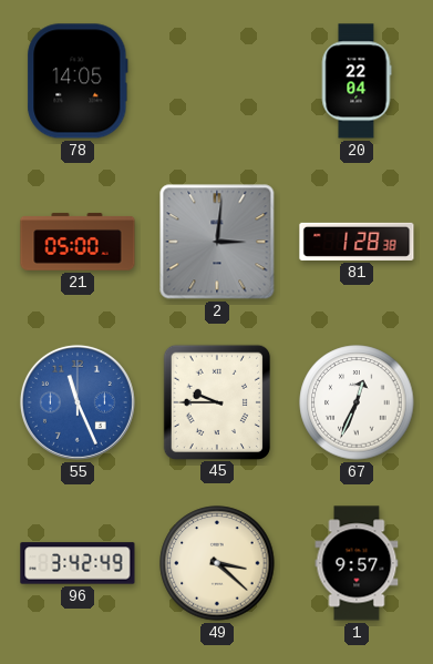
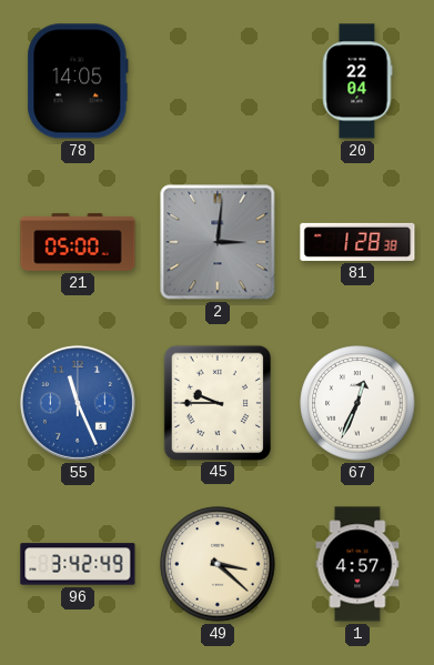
1: 9:57 -> 4:57 (357, 564)
